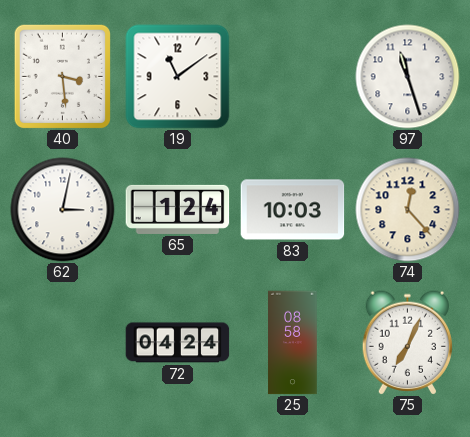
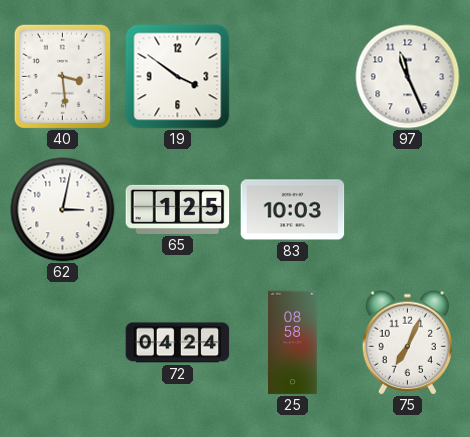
19: 11:09 -> 3:51 (178, 77)
97: 11:27 -> 11:26 (408, 77)
65: 1:24 -> 1:25 (178, 209)
74: 12:23 -> none (408, 210)
